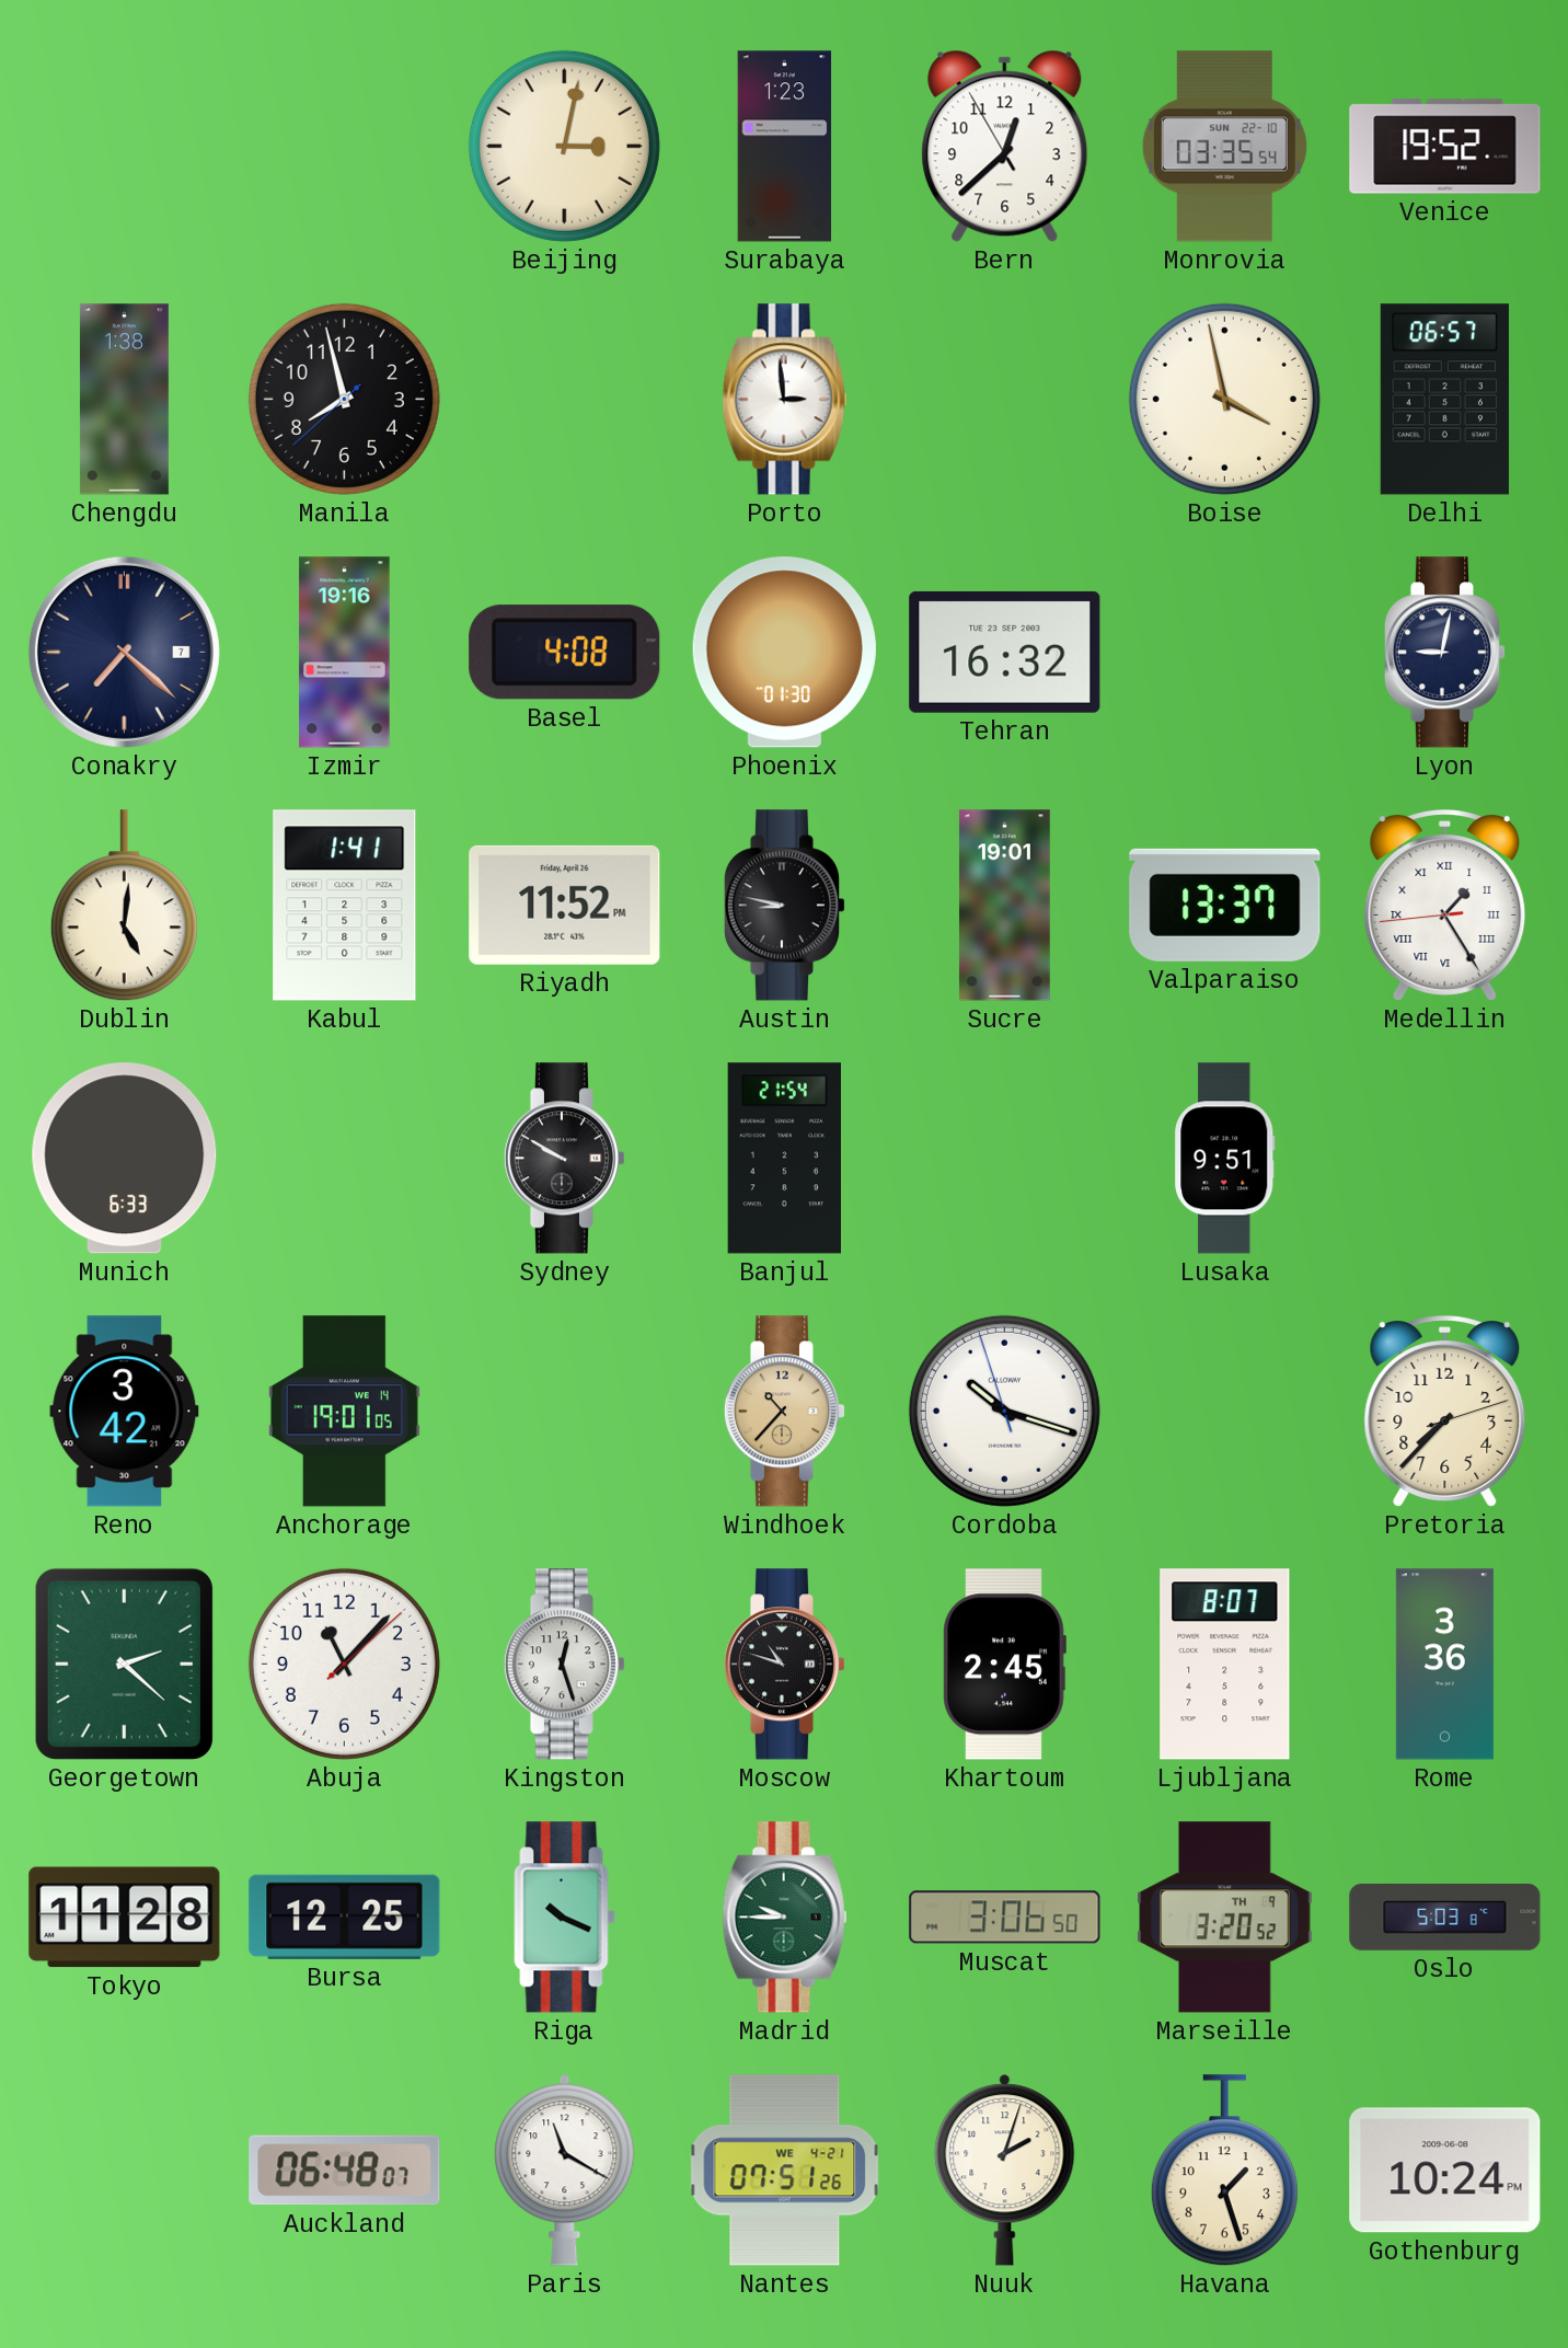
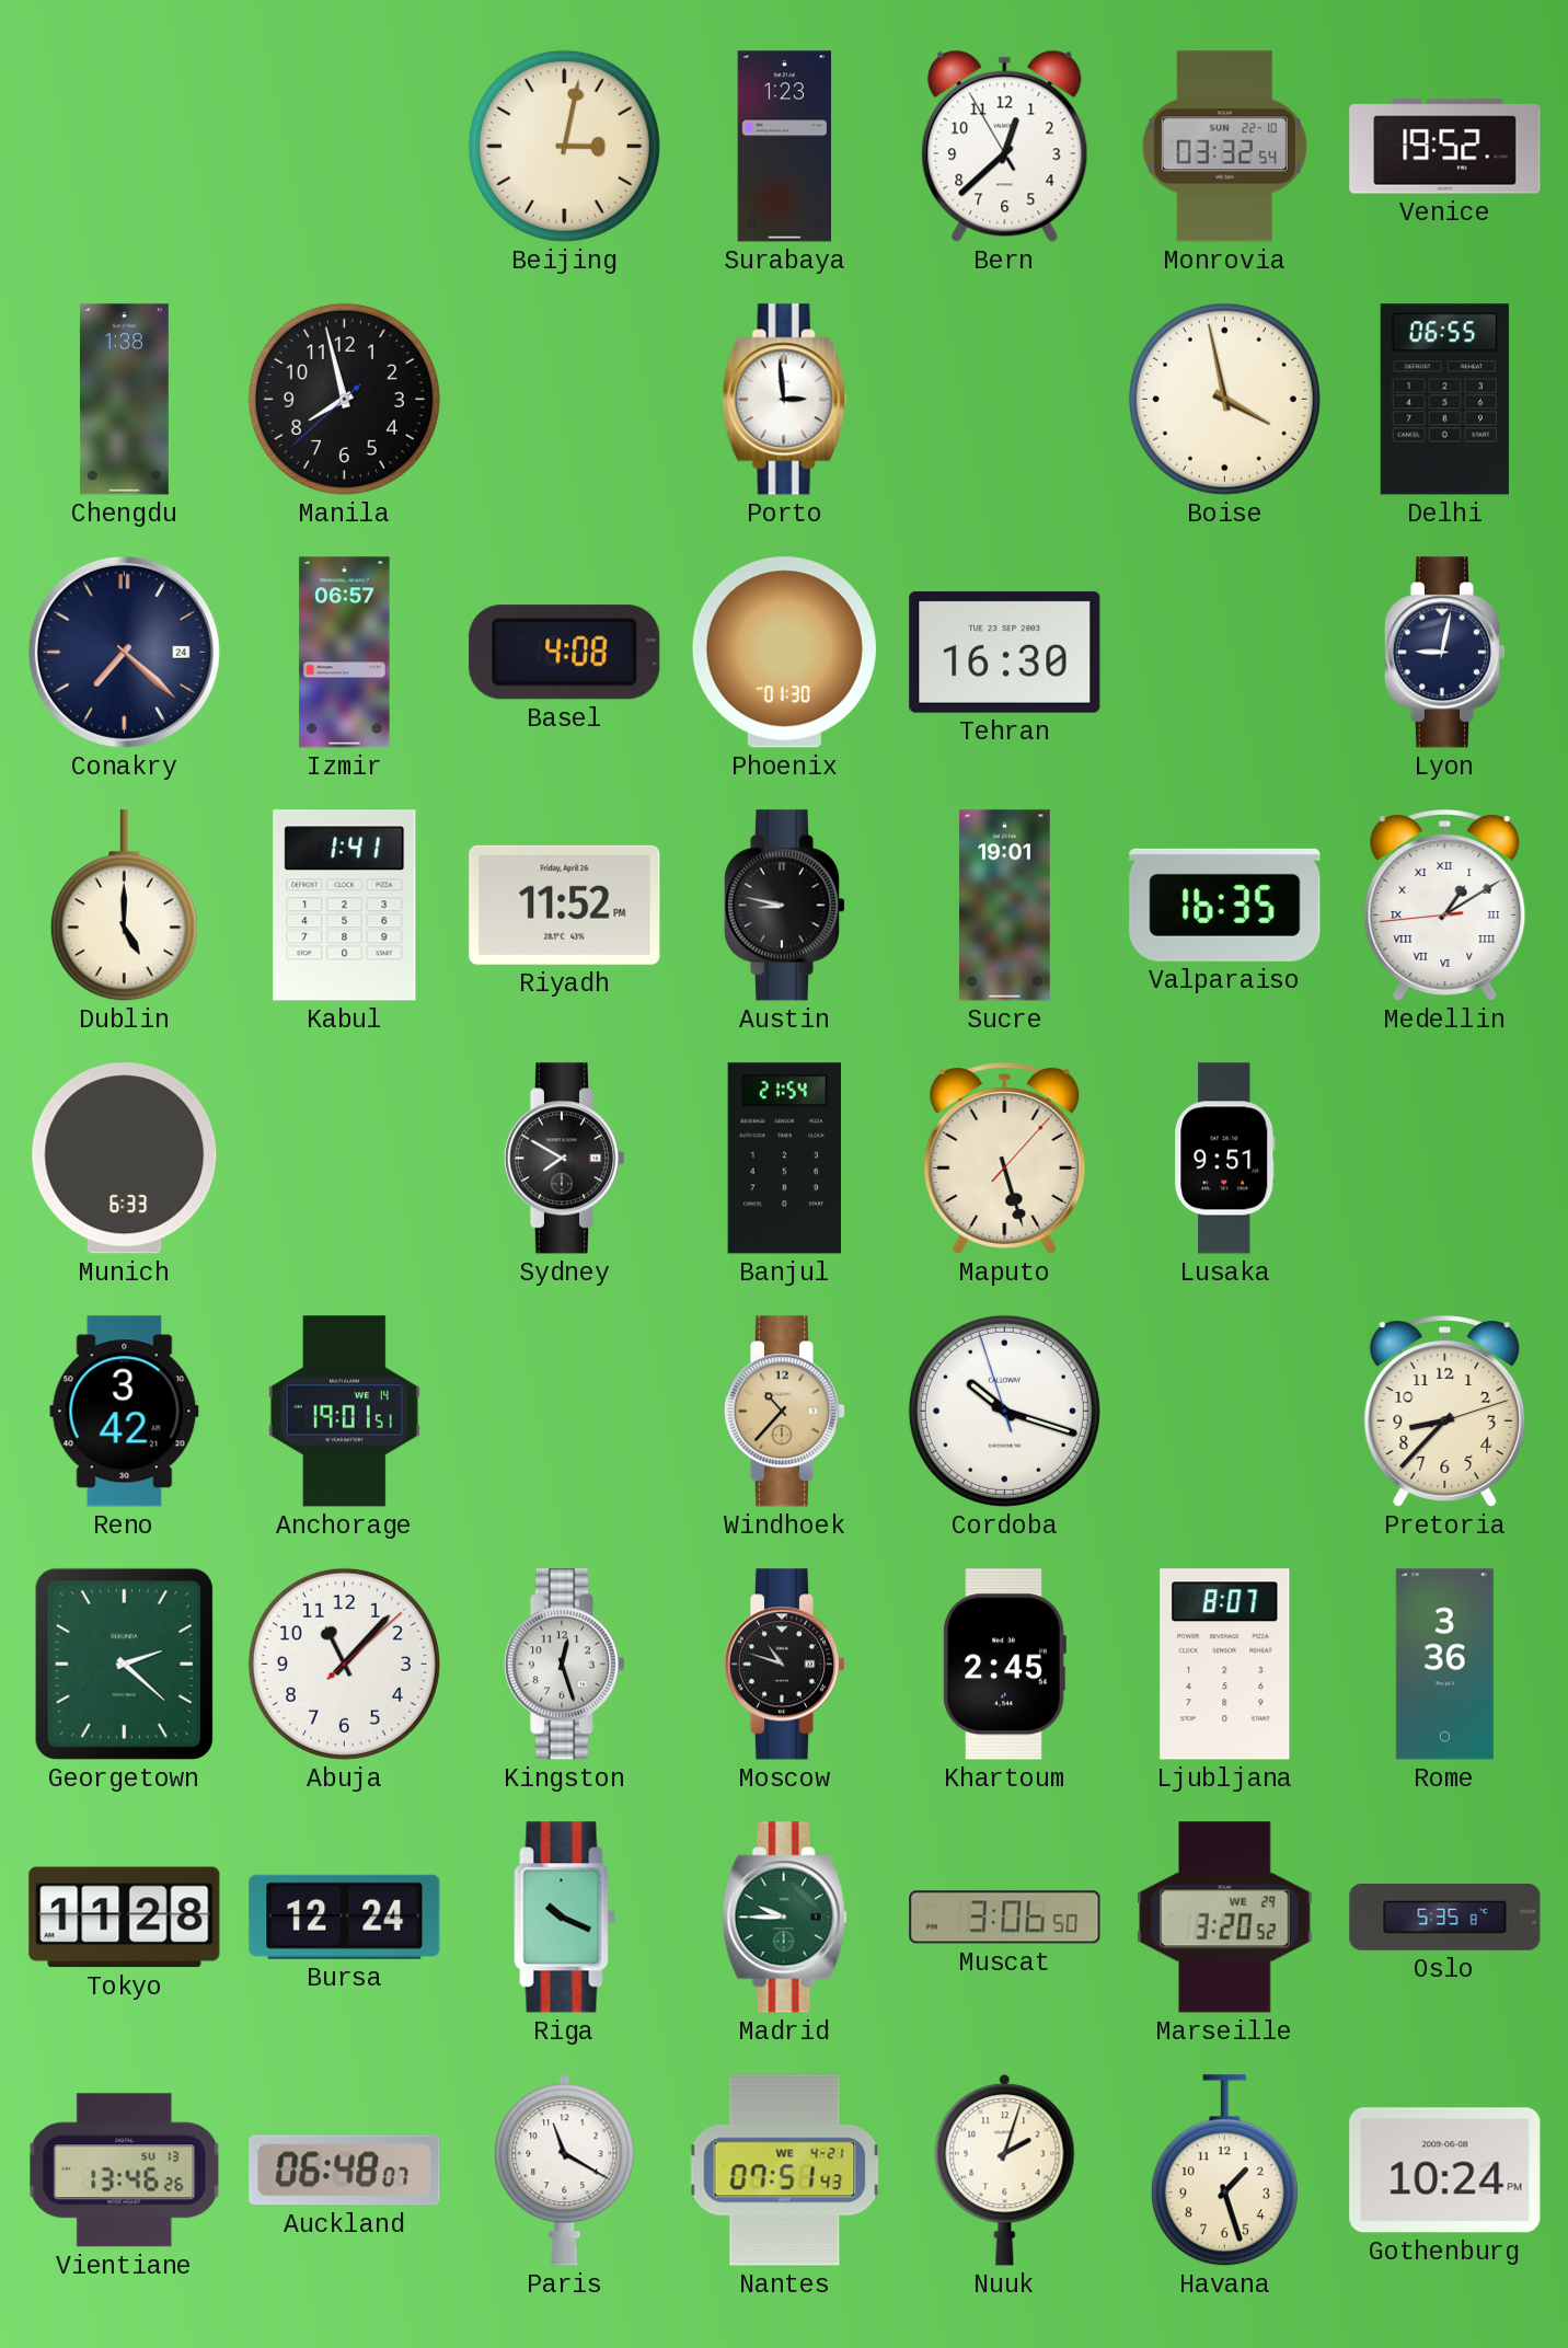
Monrovia: 03:35 -> 03:32 (1224, 147)
Delhi: 06:57 -> 06:55 (1444, 400)
Conakry date: 7 -> 24 (124, 652)
Izmir: 19:16 -> 06:57 (345, 653)
Tehran: 16:32 -> 16:30 (1005, 652)
Dublin: 5:01 -> 5:00 (124, 906)
Valparaiso: 13:37 -> 16:35 (1225, 905)
Medellin: 1:24 -> 1:09 (1445, 906)
Sydney: 9:50 -> 7:50 (564, 1159)
Maputo: none -> 5:27 (1005, 1159)
Anchorage: 19:01:05 -> 19:01:51 (344, 1412)
Pretoria: 7:37 -> 8:37 (1445, 1412)
Bursa: 12:25 -> 12:24 (345, 1917)
Marseille date: TH 9 -> WE 29 (1225, 1918)
Oslo: 5:03 -> 5:35 (1445, 1918)
Vientiane: none -> 13:46 (125, 2171)
Nantes: 07:51:26 -> 07:51:43 (785, 2171)
